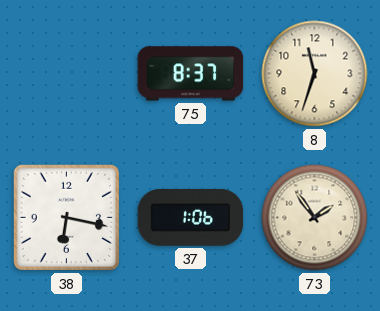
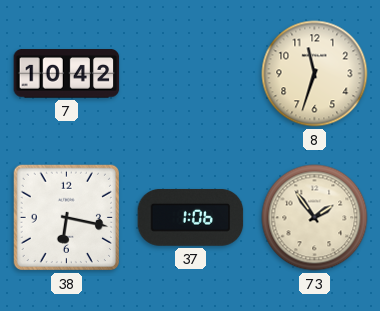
7: none -> 10:42 (67, 74)
75: 8:37 -> none (191, 74)
